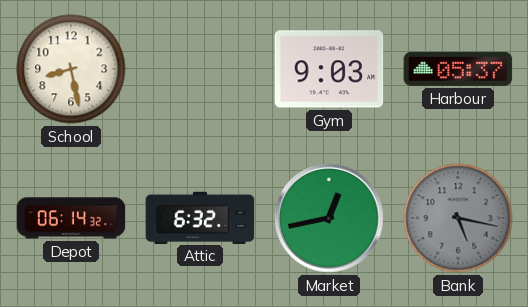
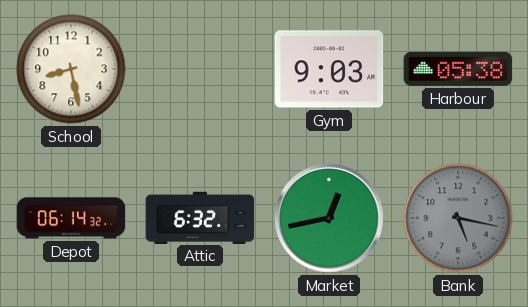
Harbour: 05:37 -> 05:38 (458, 69)
